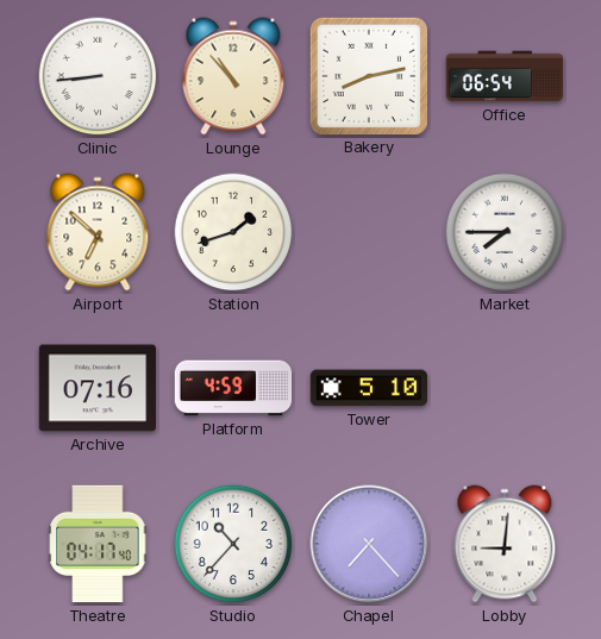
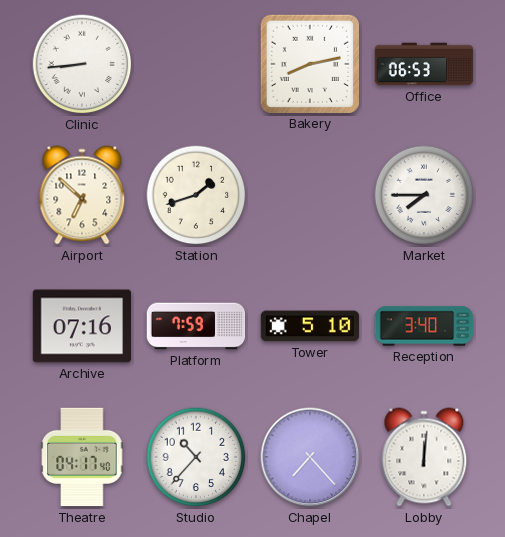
Lounge: 10:53 -> none (233, 76)
Office: 06:54 -> 06:53 (424, 64)
Platform: 4:59 -> 7:59 (196, 326)
Reception: none -> 3:40 (424, 326)
Lobby: 9:01 -> 12:01 (424, 457)
